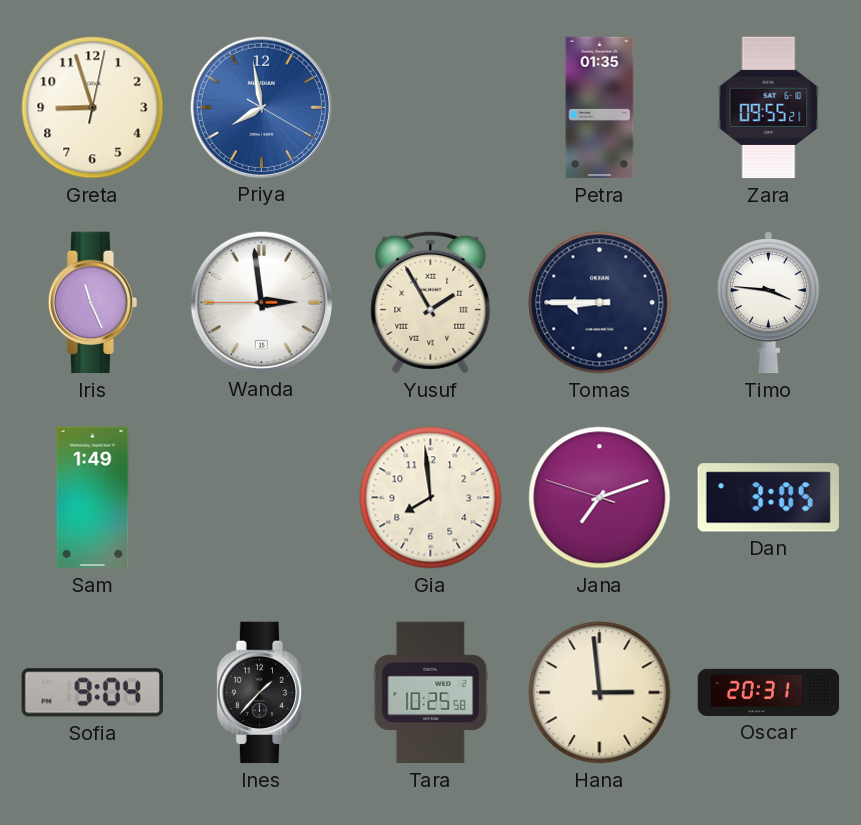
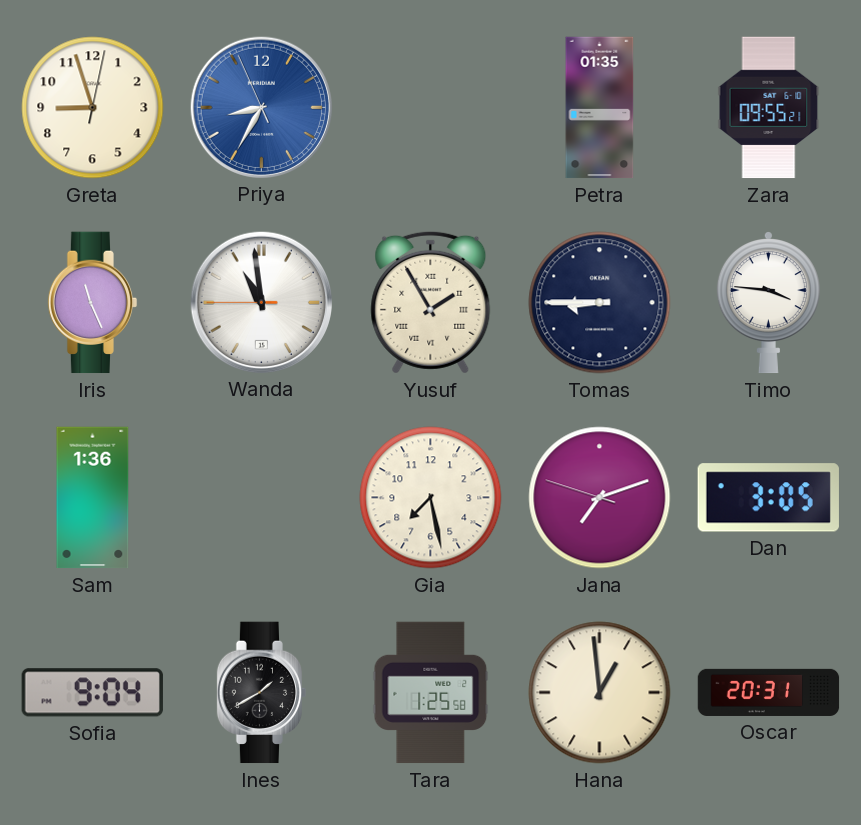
Priya: 7:58 -> 8:34 (261, 107)
Wanda: 2:58 -> 10:58 (261, 302)
Sam: 1:49 -> 1:36 (93, 498)
Gia: 7:59 -> 7:28 (431, 498)
Ines: 1:37 -> 1:40 (262, 693)
Tara: 10:25 -> 1:25 (431, 693)
Hana: 2:59 -> 12:59 (600, 693)
